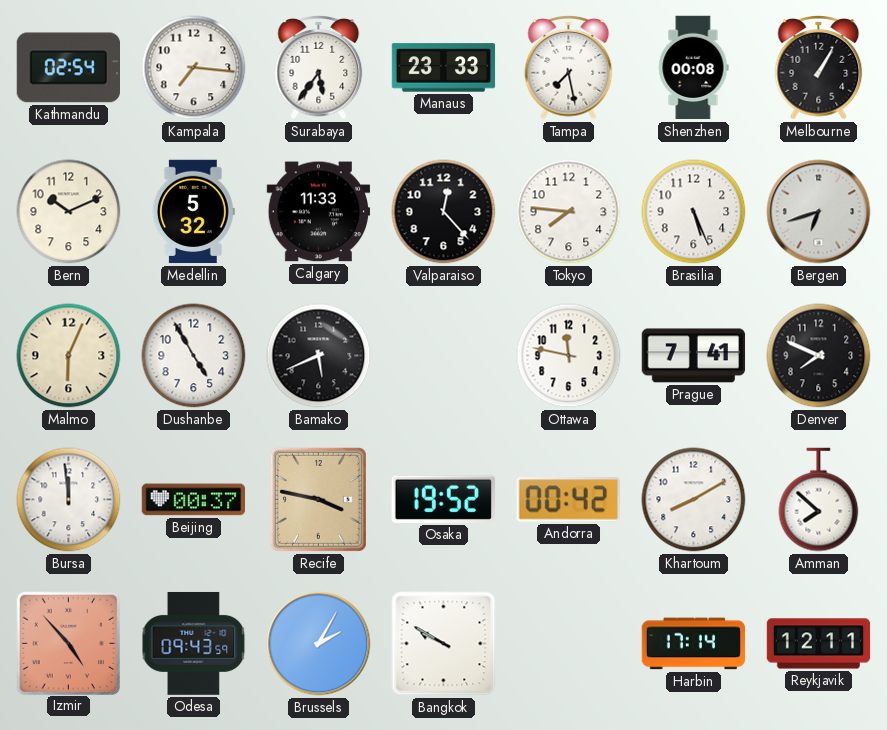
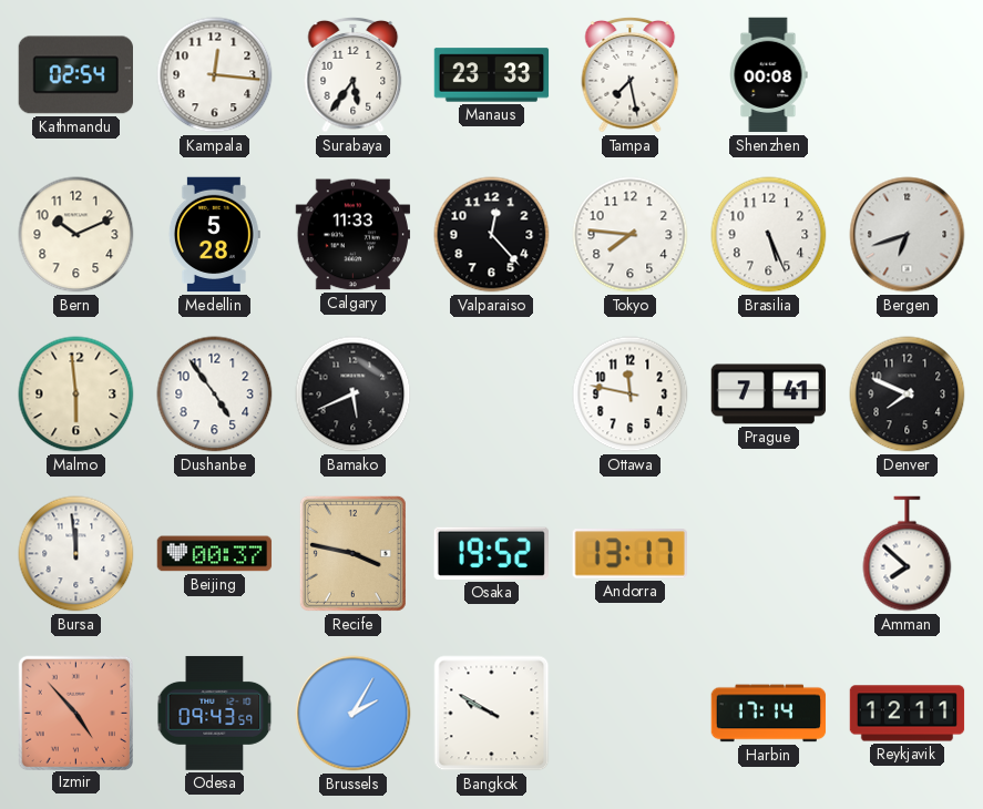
Kampala: 7:16 -> 12:16 (215, 75)
Melbourne: 1:05 -> none (819, 68)
Medellin: 5:32 -> 5:28 (214, 235)
Malmo: 6:04 -> 5:59 (76, 395)
Dushanbe: 4:55 -> 4:54 (215, 395)
Andorra: 00:42 -> 13:17 (629, 554)
Khartoum: 8:10 -> none (694, 500)
